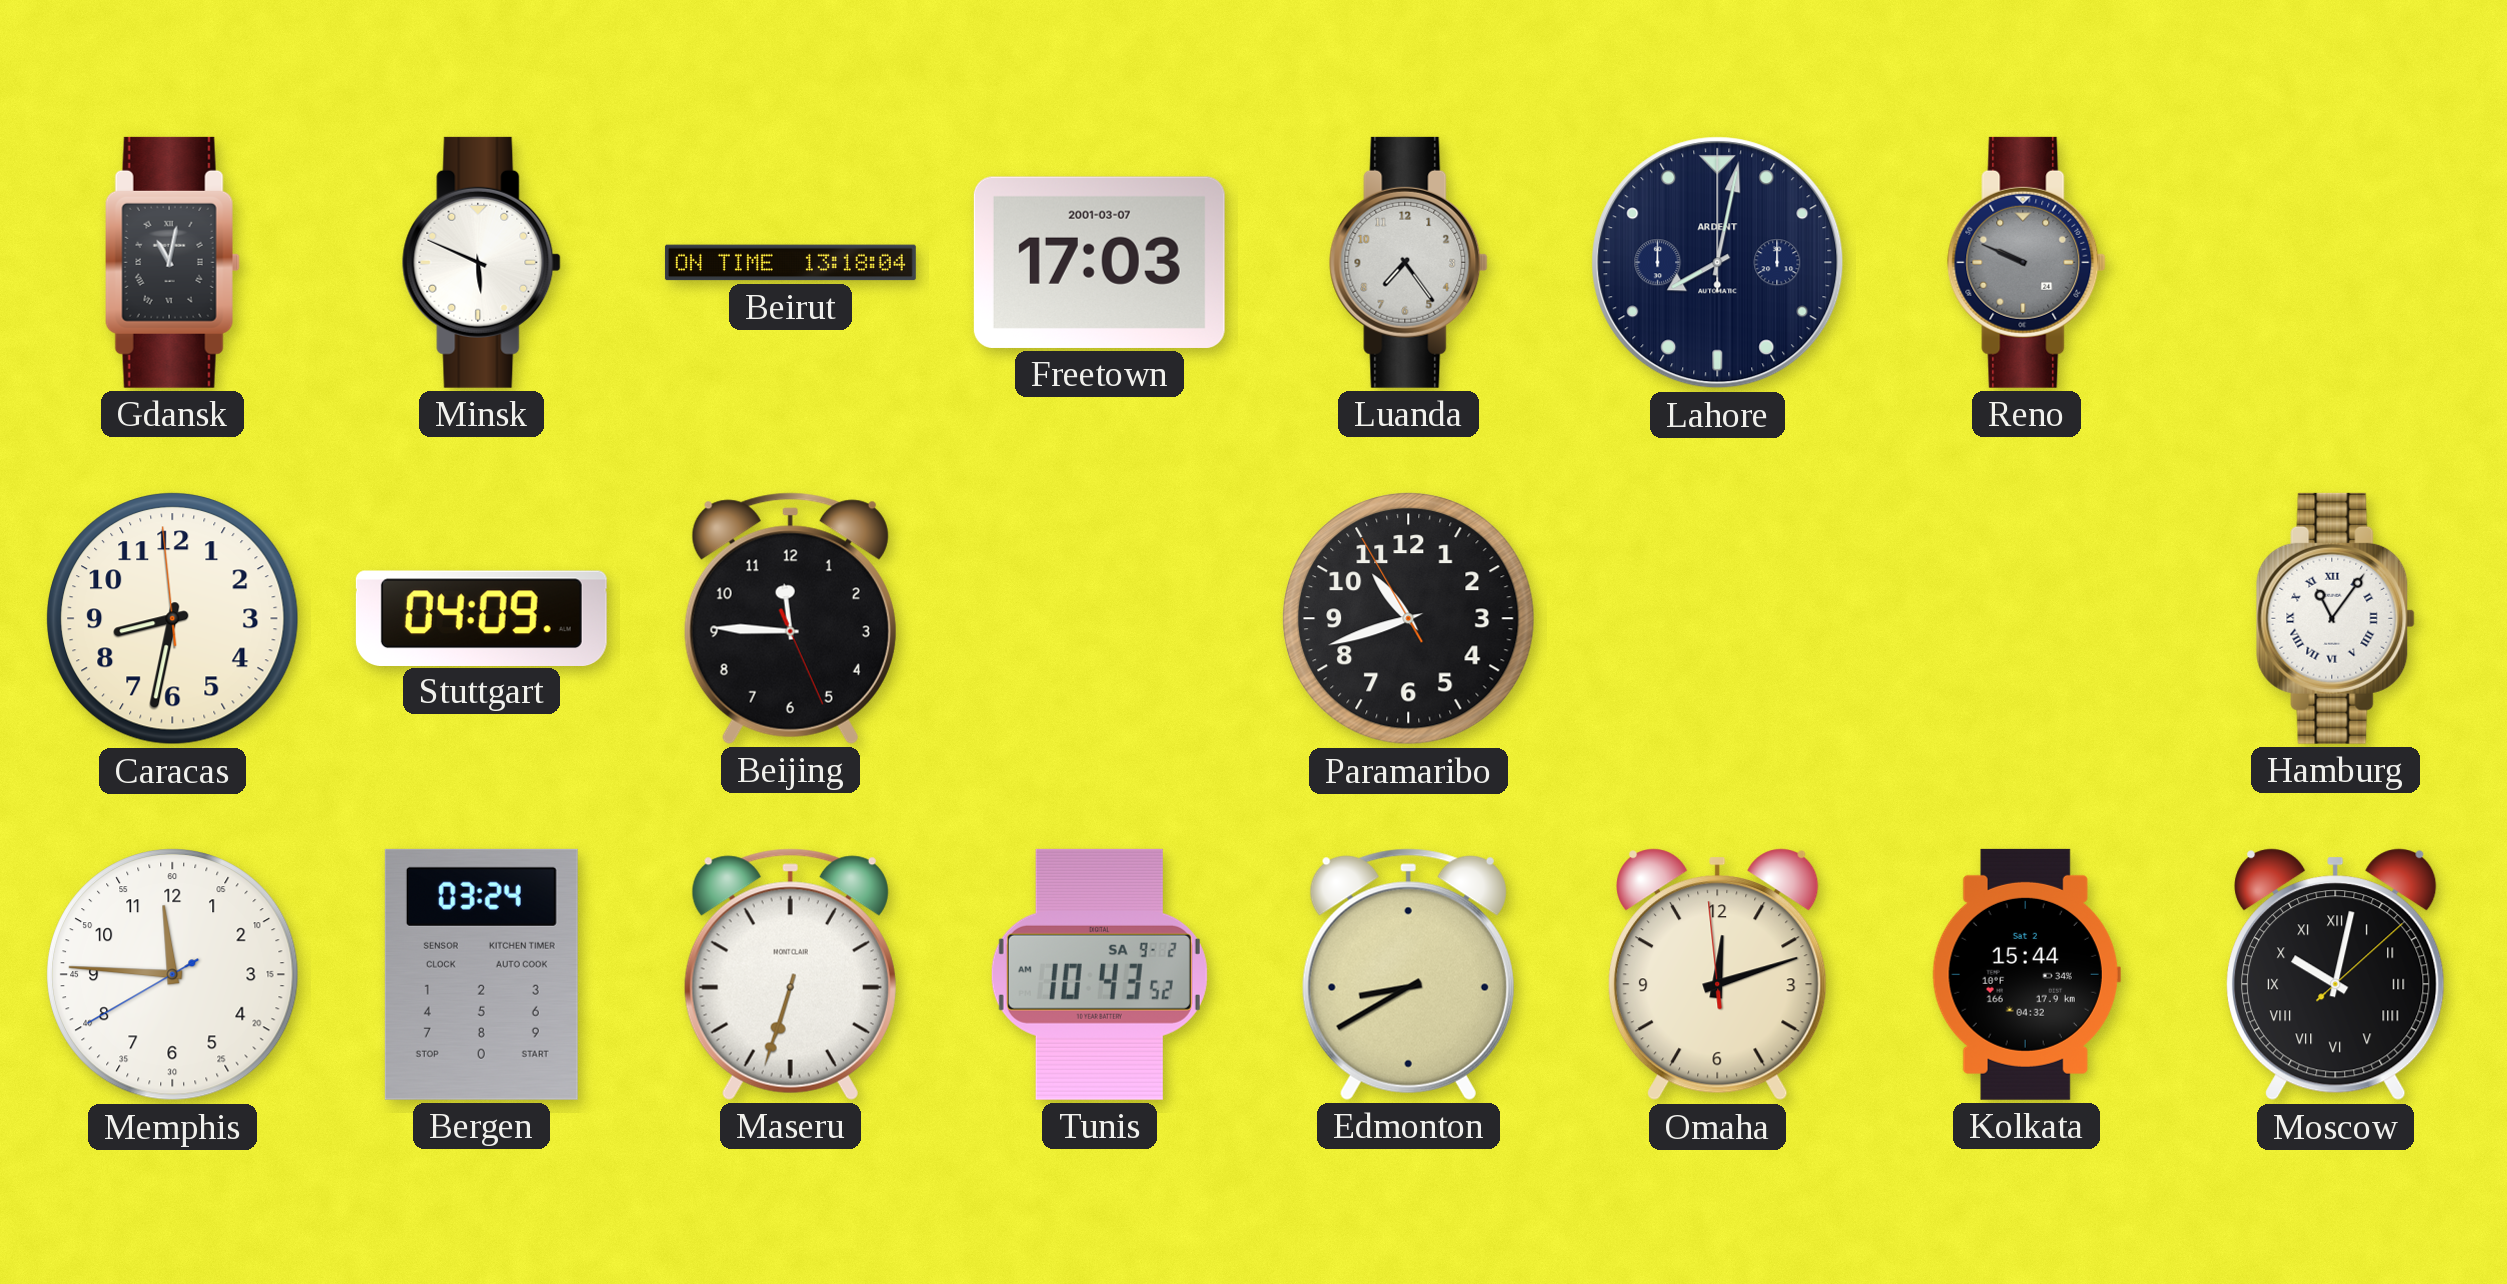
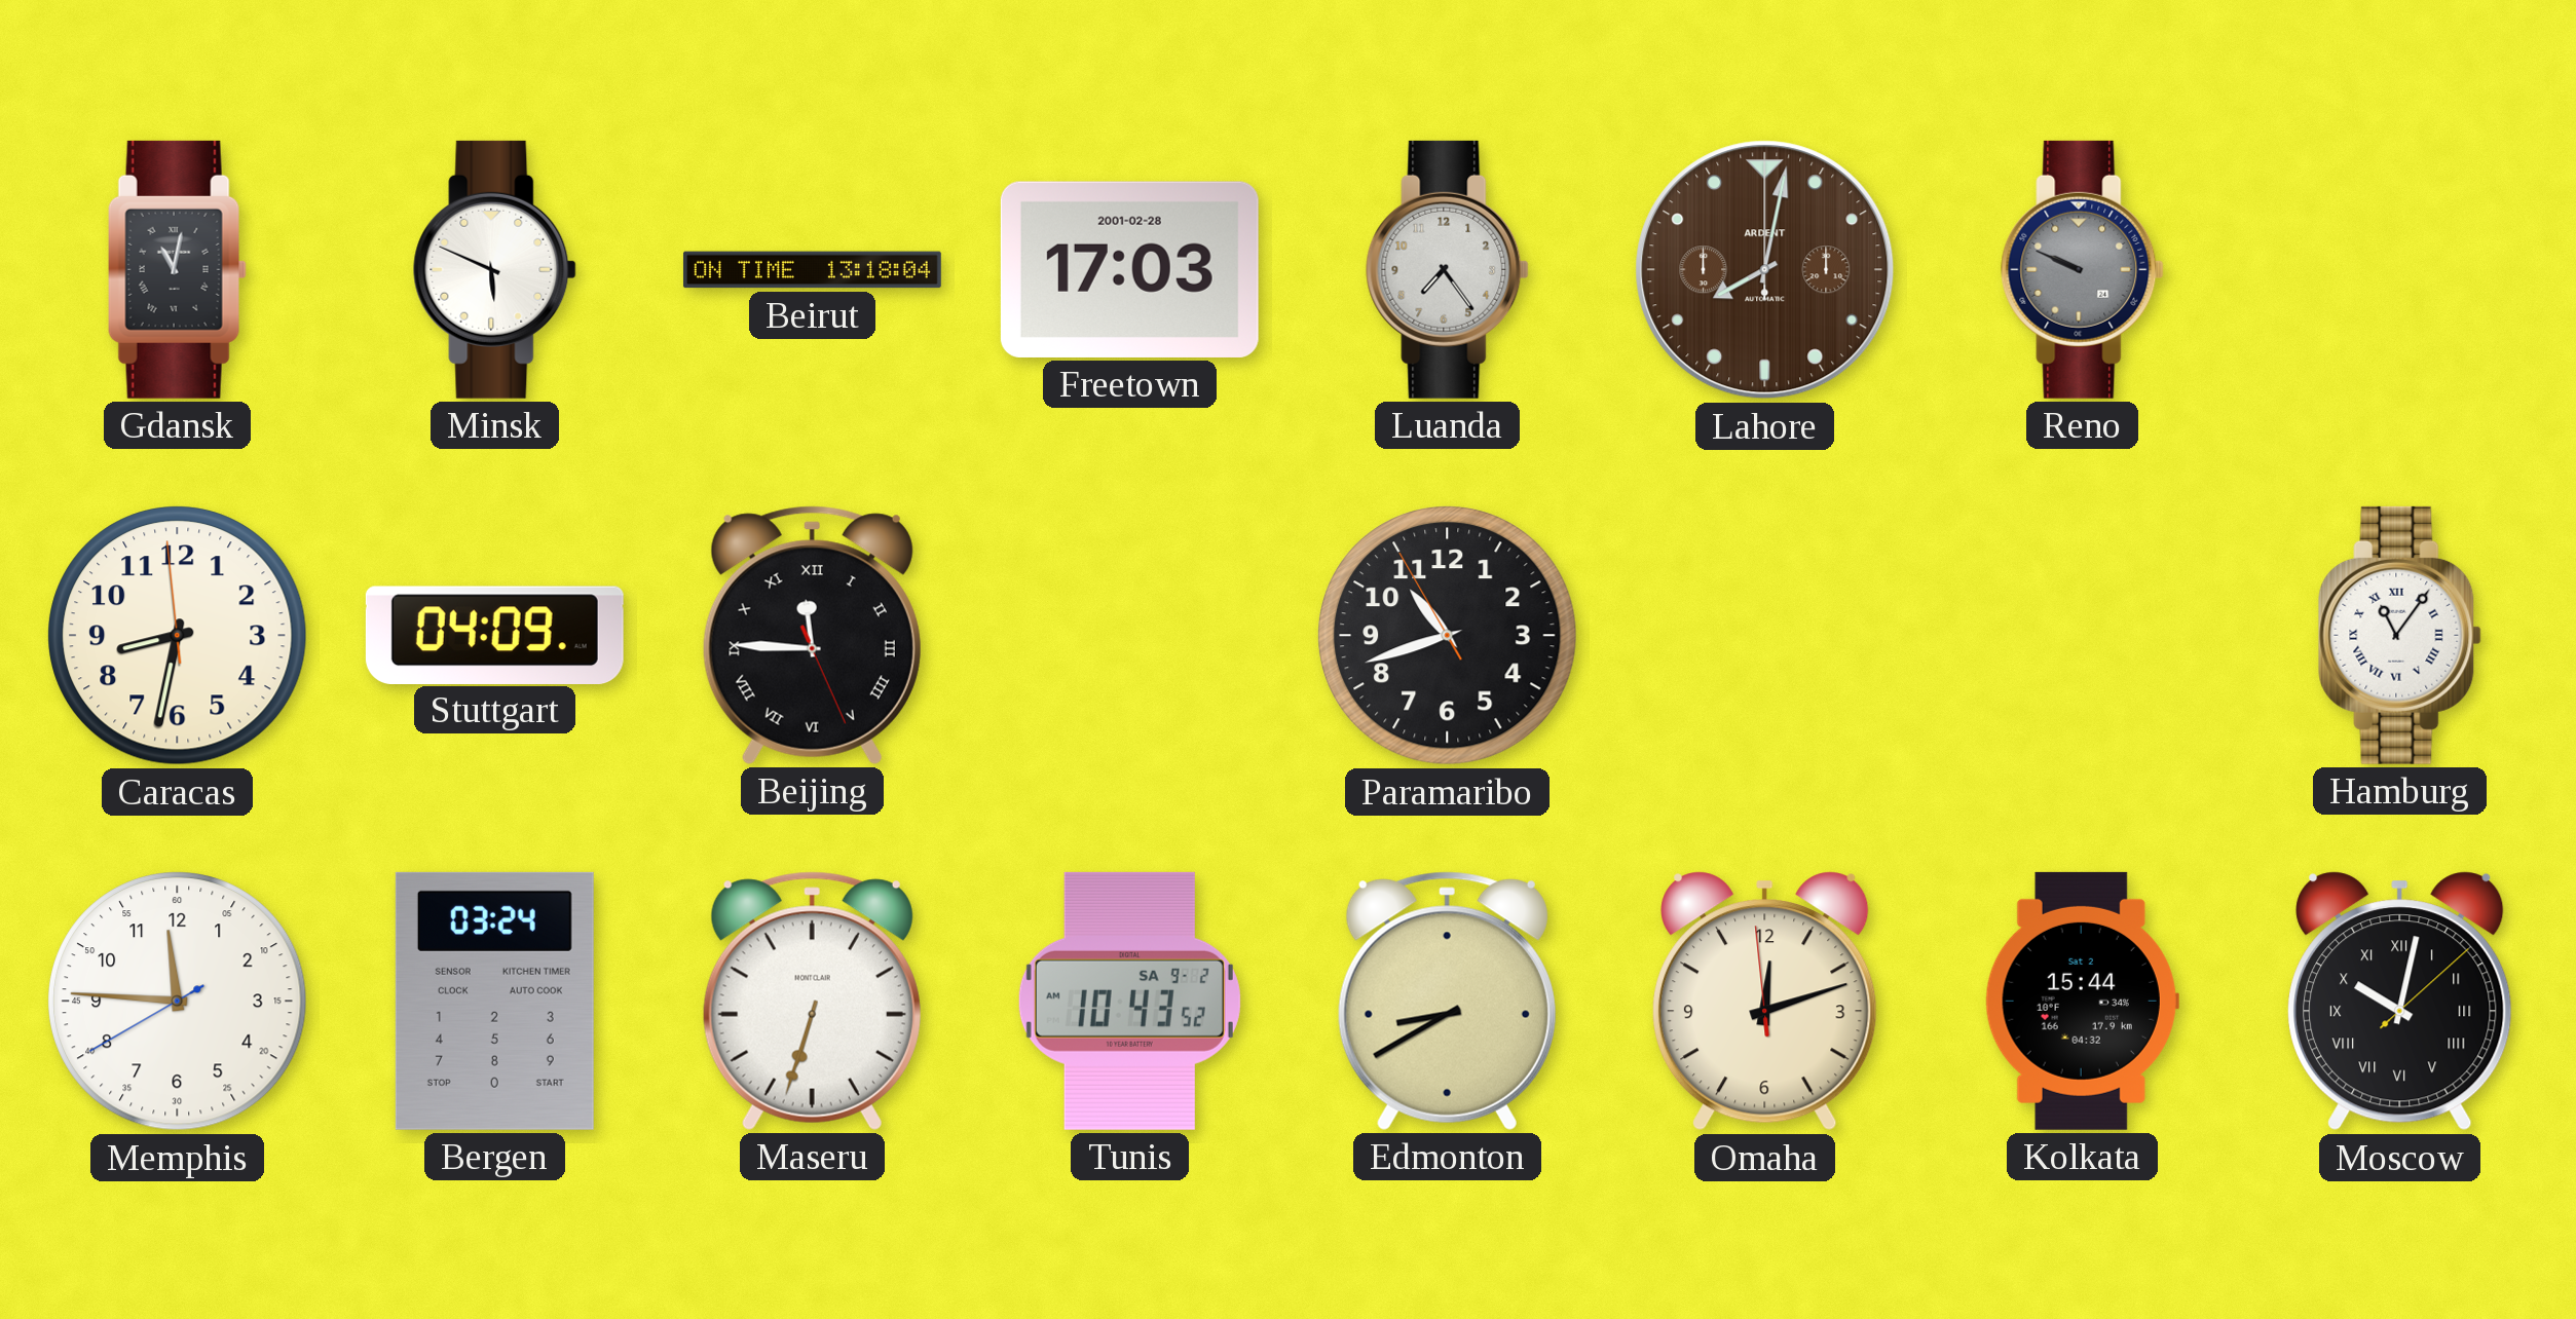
Freetown date: 2001-03-07 -> 2001-02-28 (1129, 269)
Lahore dial: navy -> brown (1765, 270)
Beijing numerals: Arabic -> Roman (812, 635)
